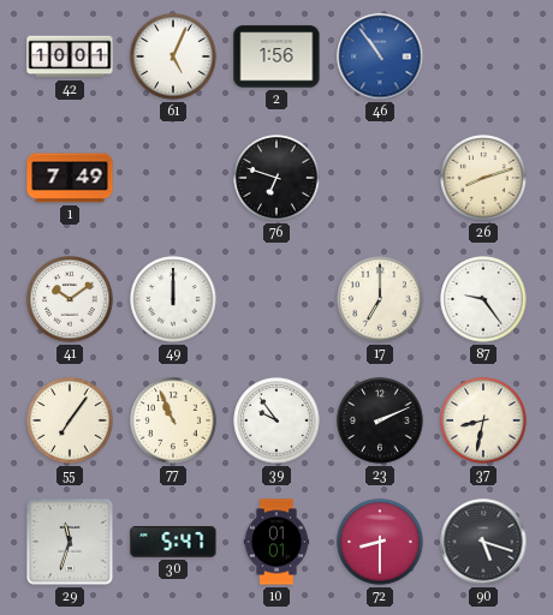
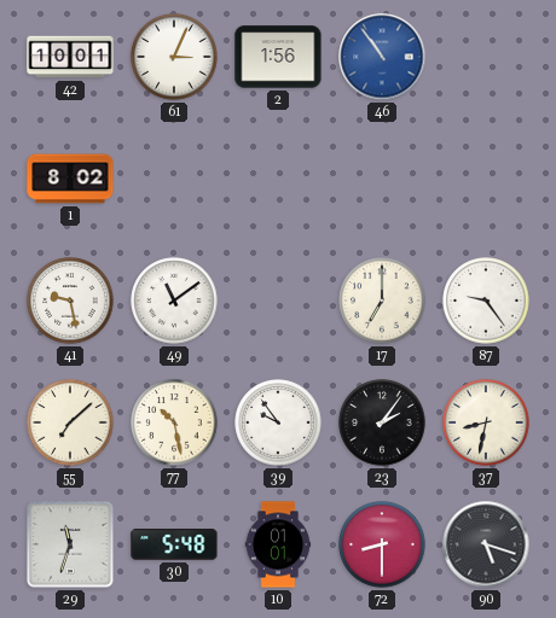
61: 5:04 -> 3:04 (174, 57)
1: 7:49 -> 8:02 (70, 179)
76: 6:48 -> none (276, 178)
26: 8:12 -> none (483, 178)
41: 10:09 -> 9:28 (70, 301)
49: 12:00 -> 11:09 (174, 301)
55: 7:06 -> 7:08 (70, 422)
77: 10:56 -> 10:28 (174, 422)
23: 2:11 -> 2:06 (382, 422)
30: 5:47 -> 5:48 (174, 544)
